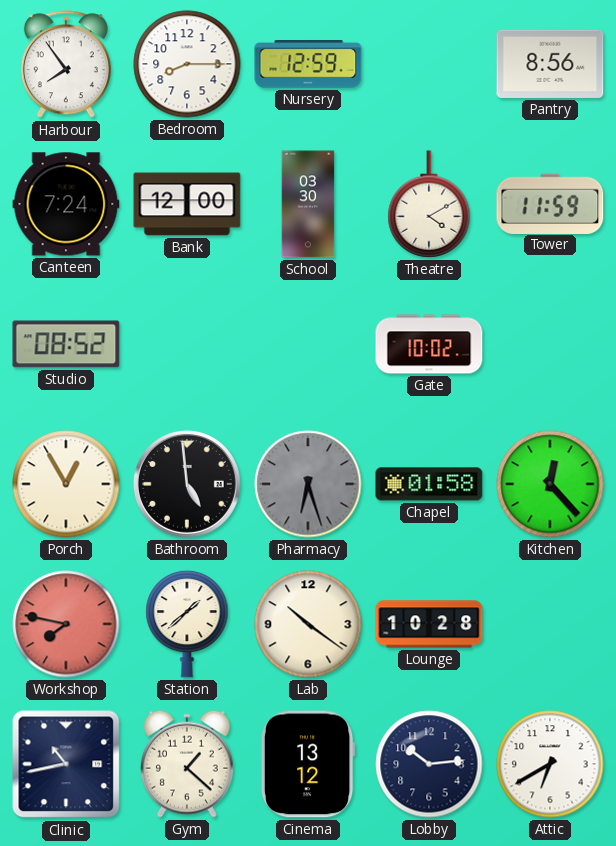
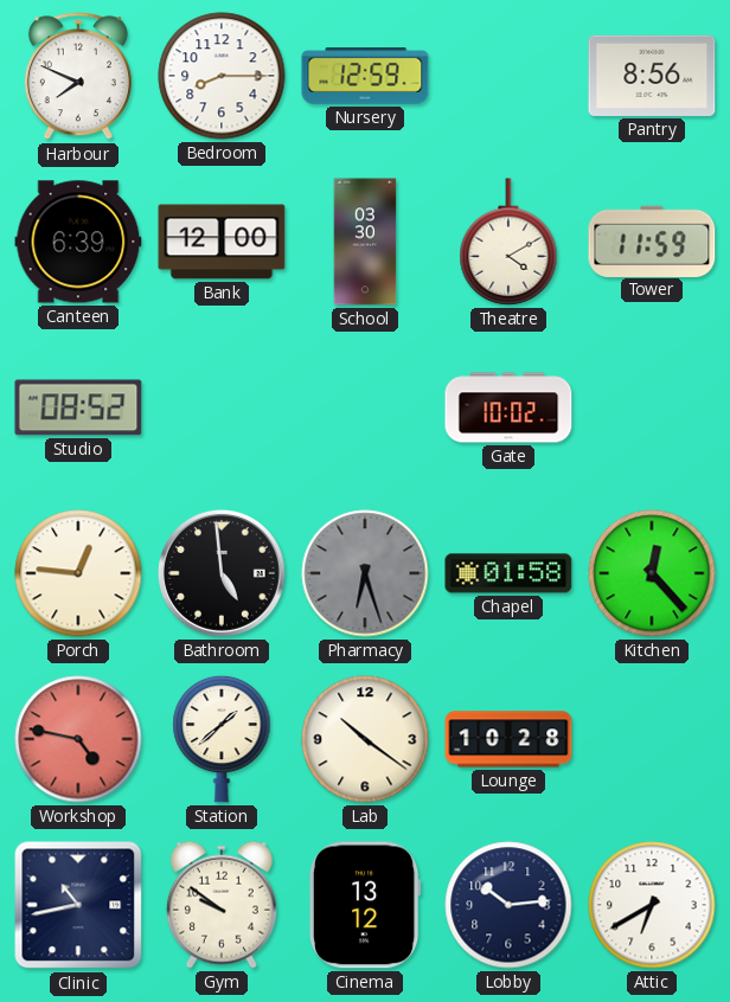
Harbour: 7:54 -> 7:49 (78, 77)
Canteen: 7:24 -> 6:39 (78, 242)
Porch: 12:55 -> 12:46 (78, 573)
Workshop: 7:47 -> 4:47 (78, 739)
Gym: 1:22 -> 9:51 (222, 905)
